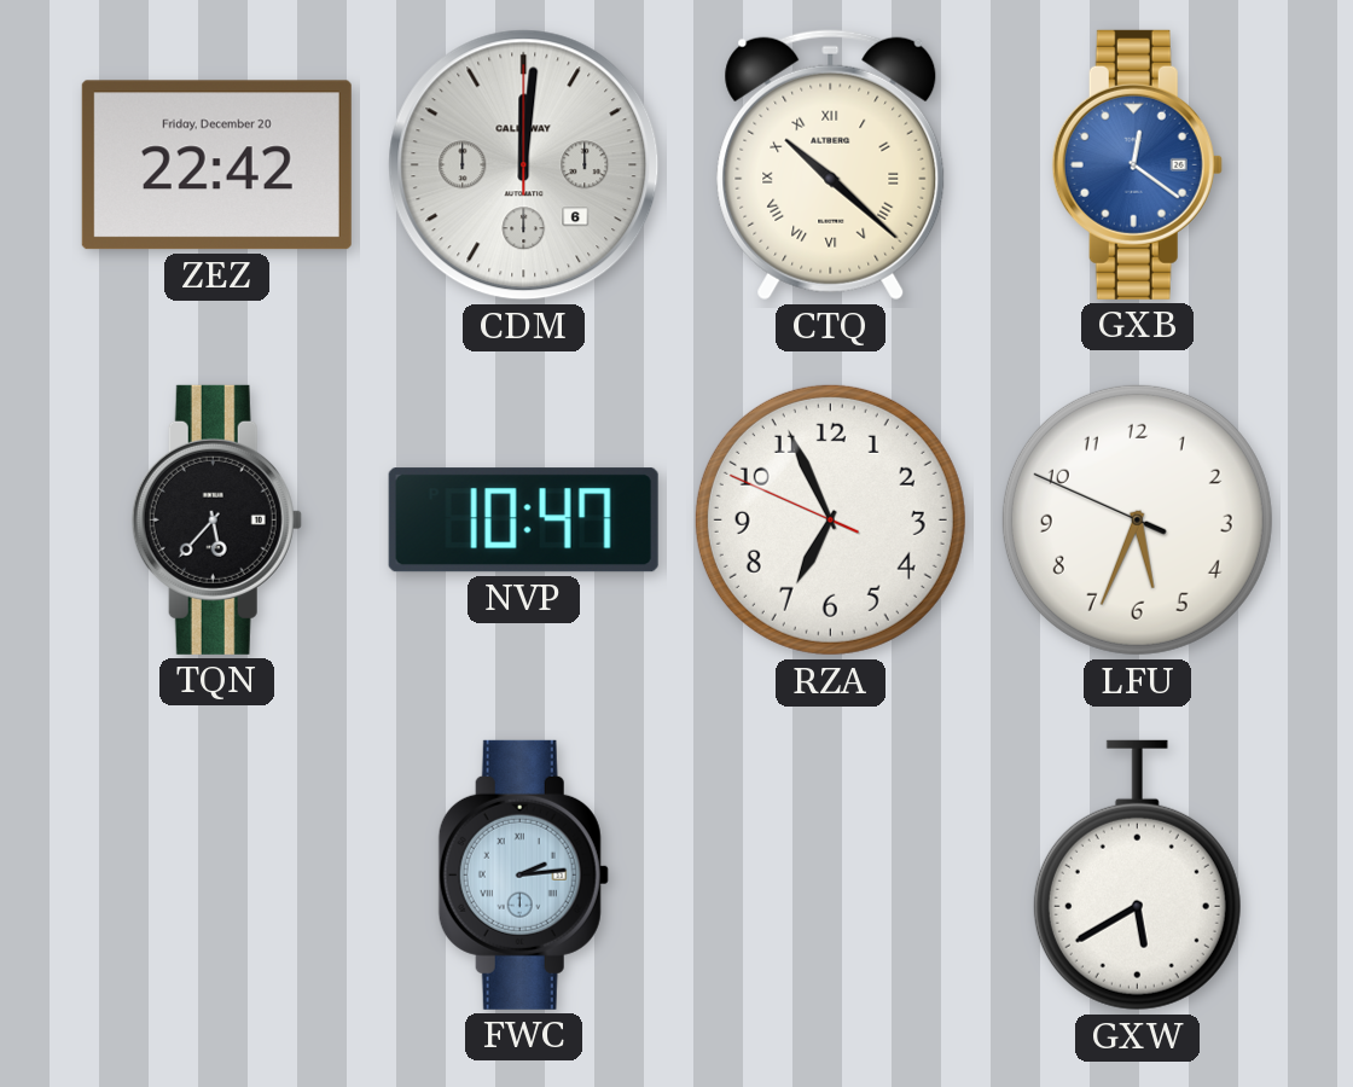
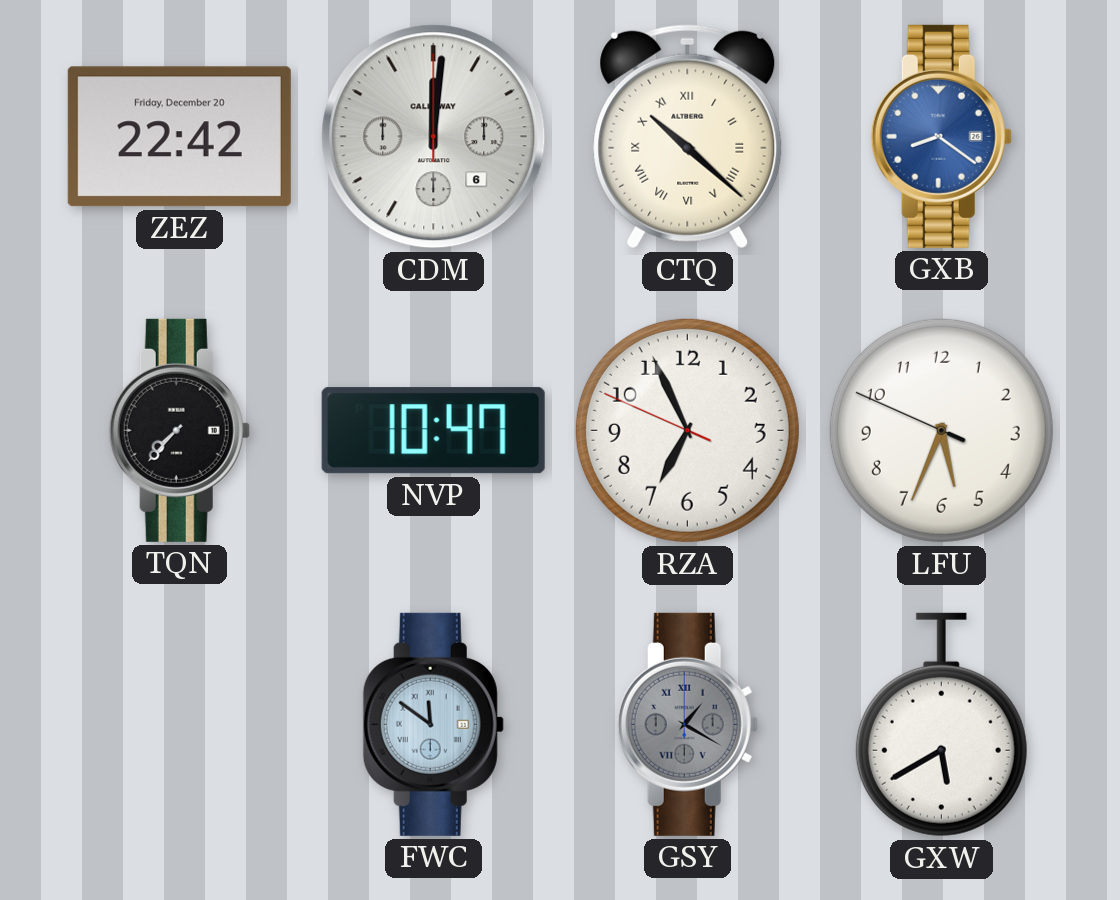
GXB: 12:21 -> 8:21 (941, 136)
TQN: 5:37 -> 7:37 (179, 430)
FWC: 2:14 -> 11:51 (433, 724)
GSY: none -> 1:20 (687, 724)
